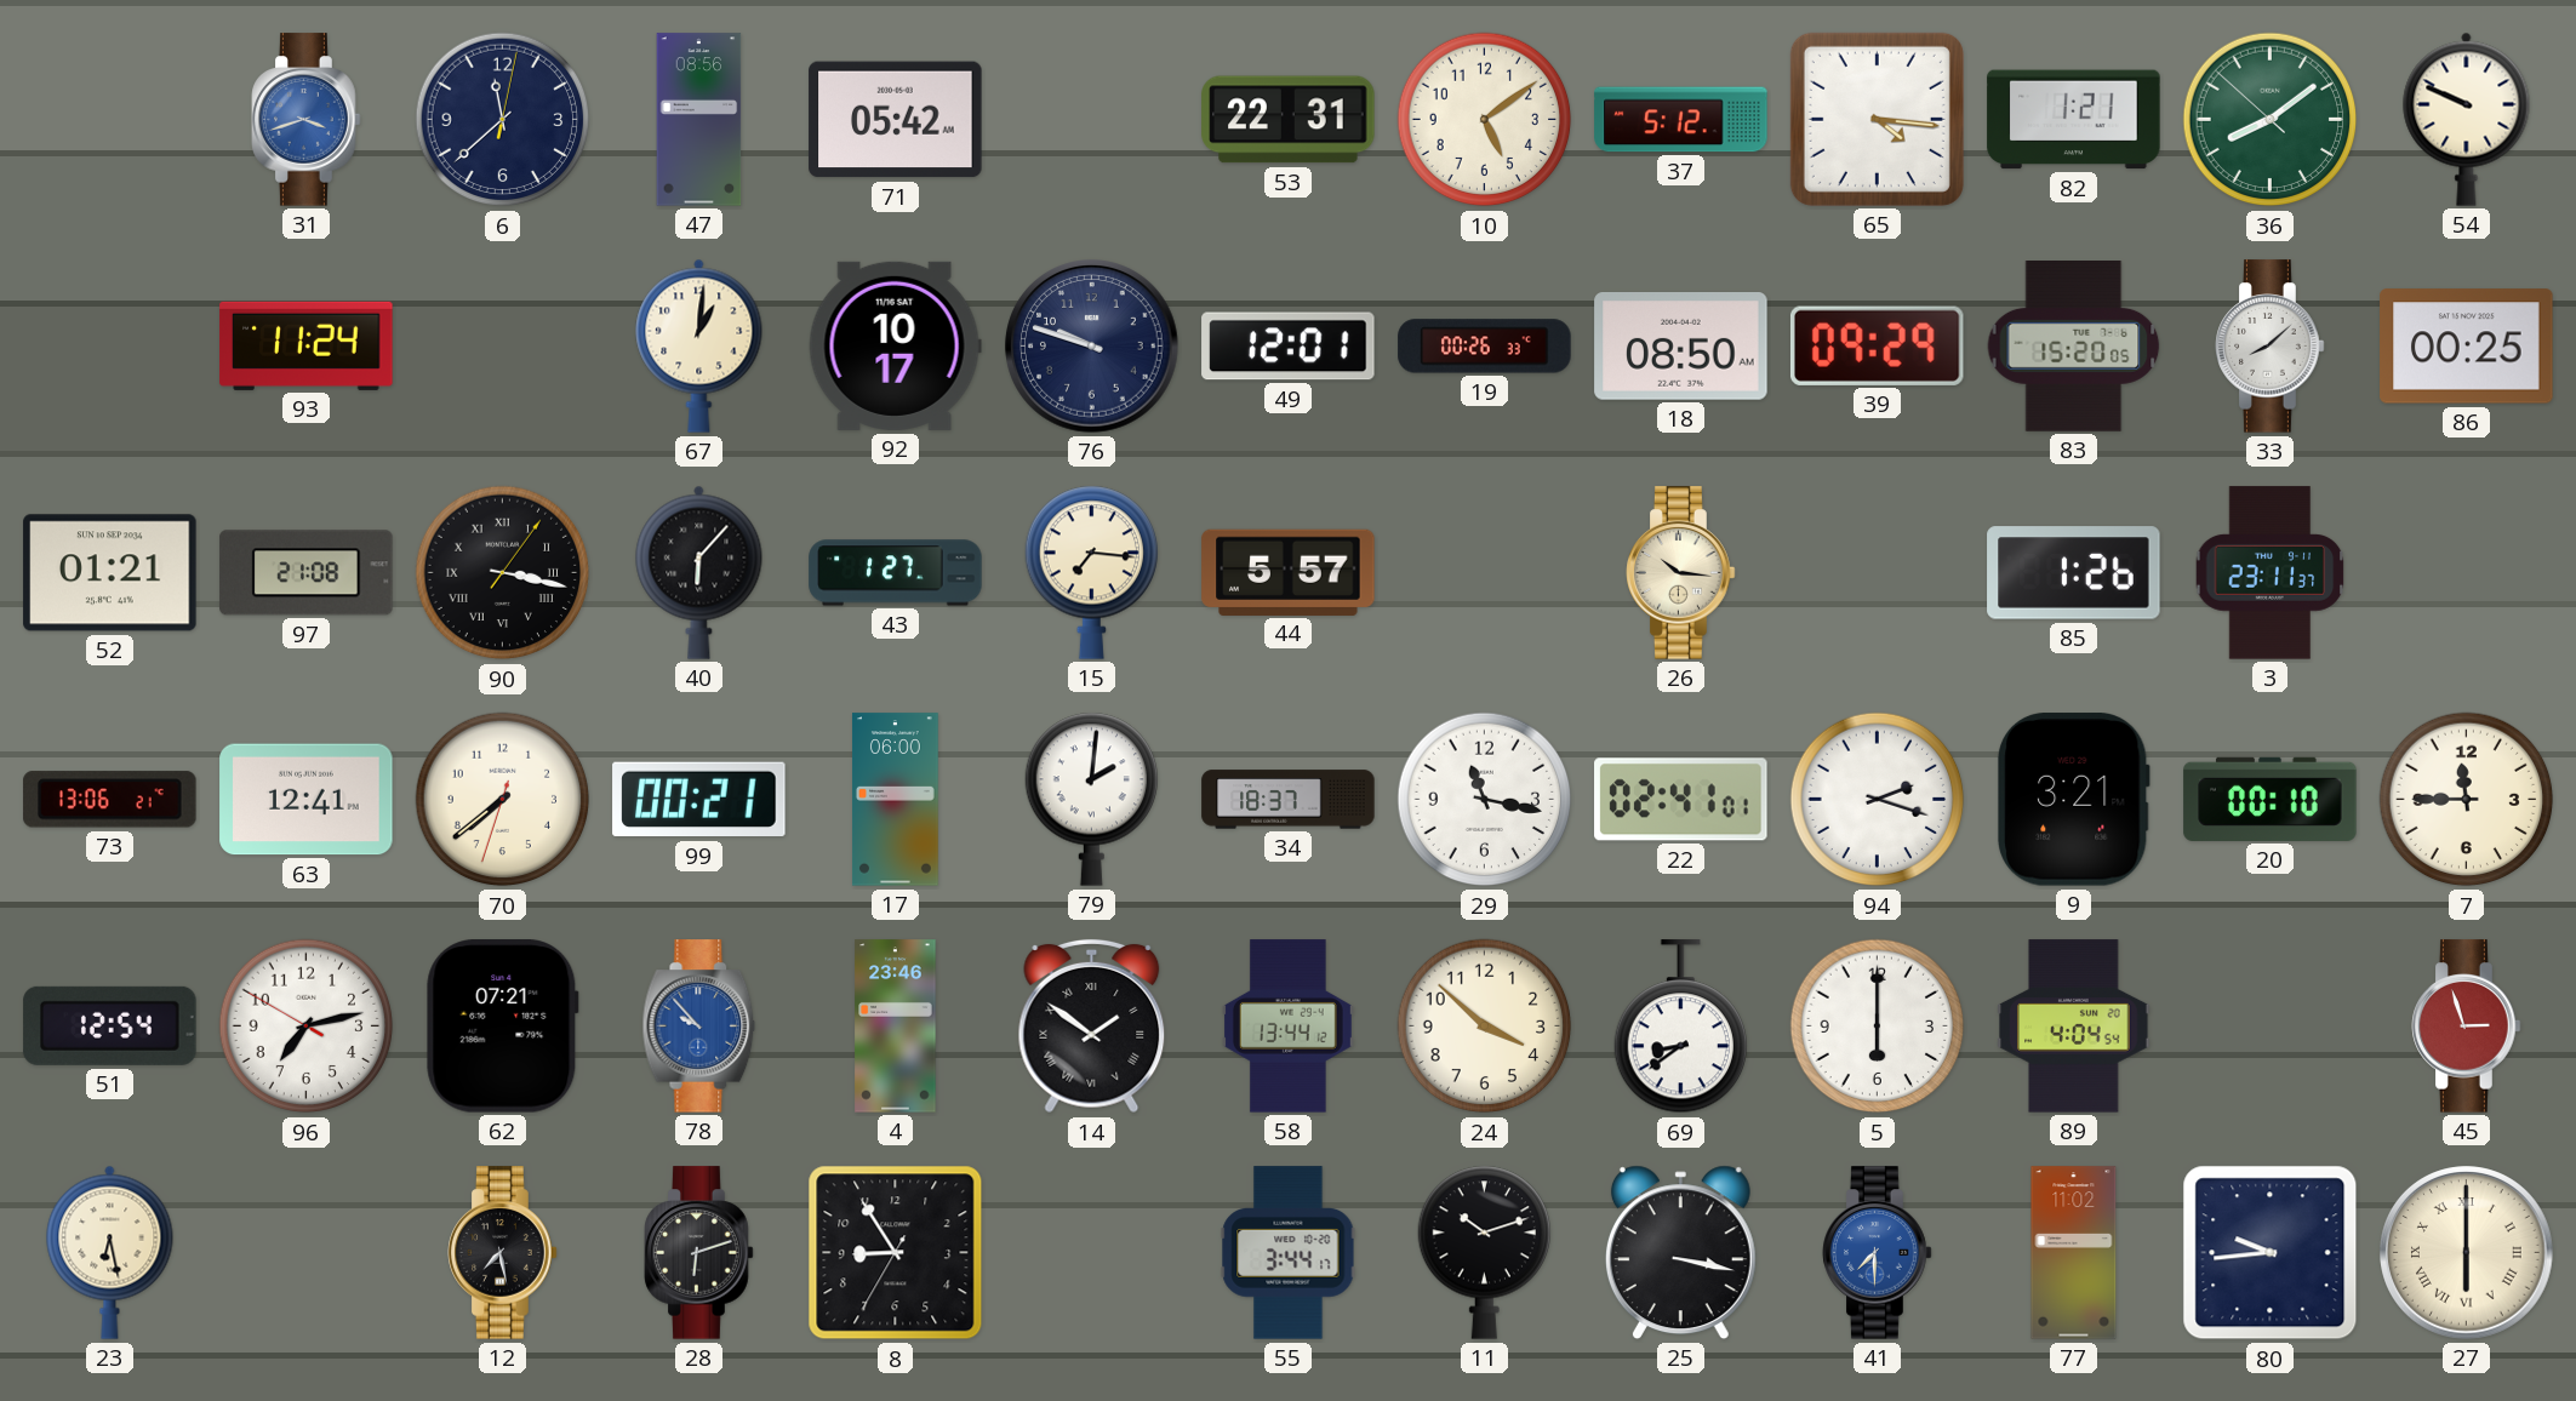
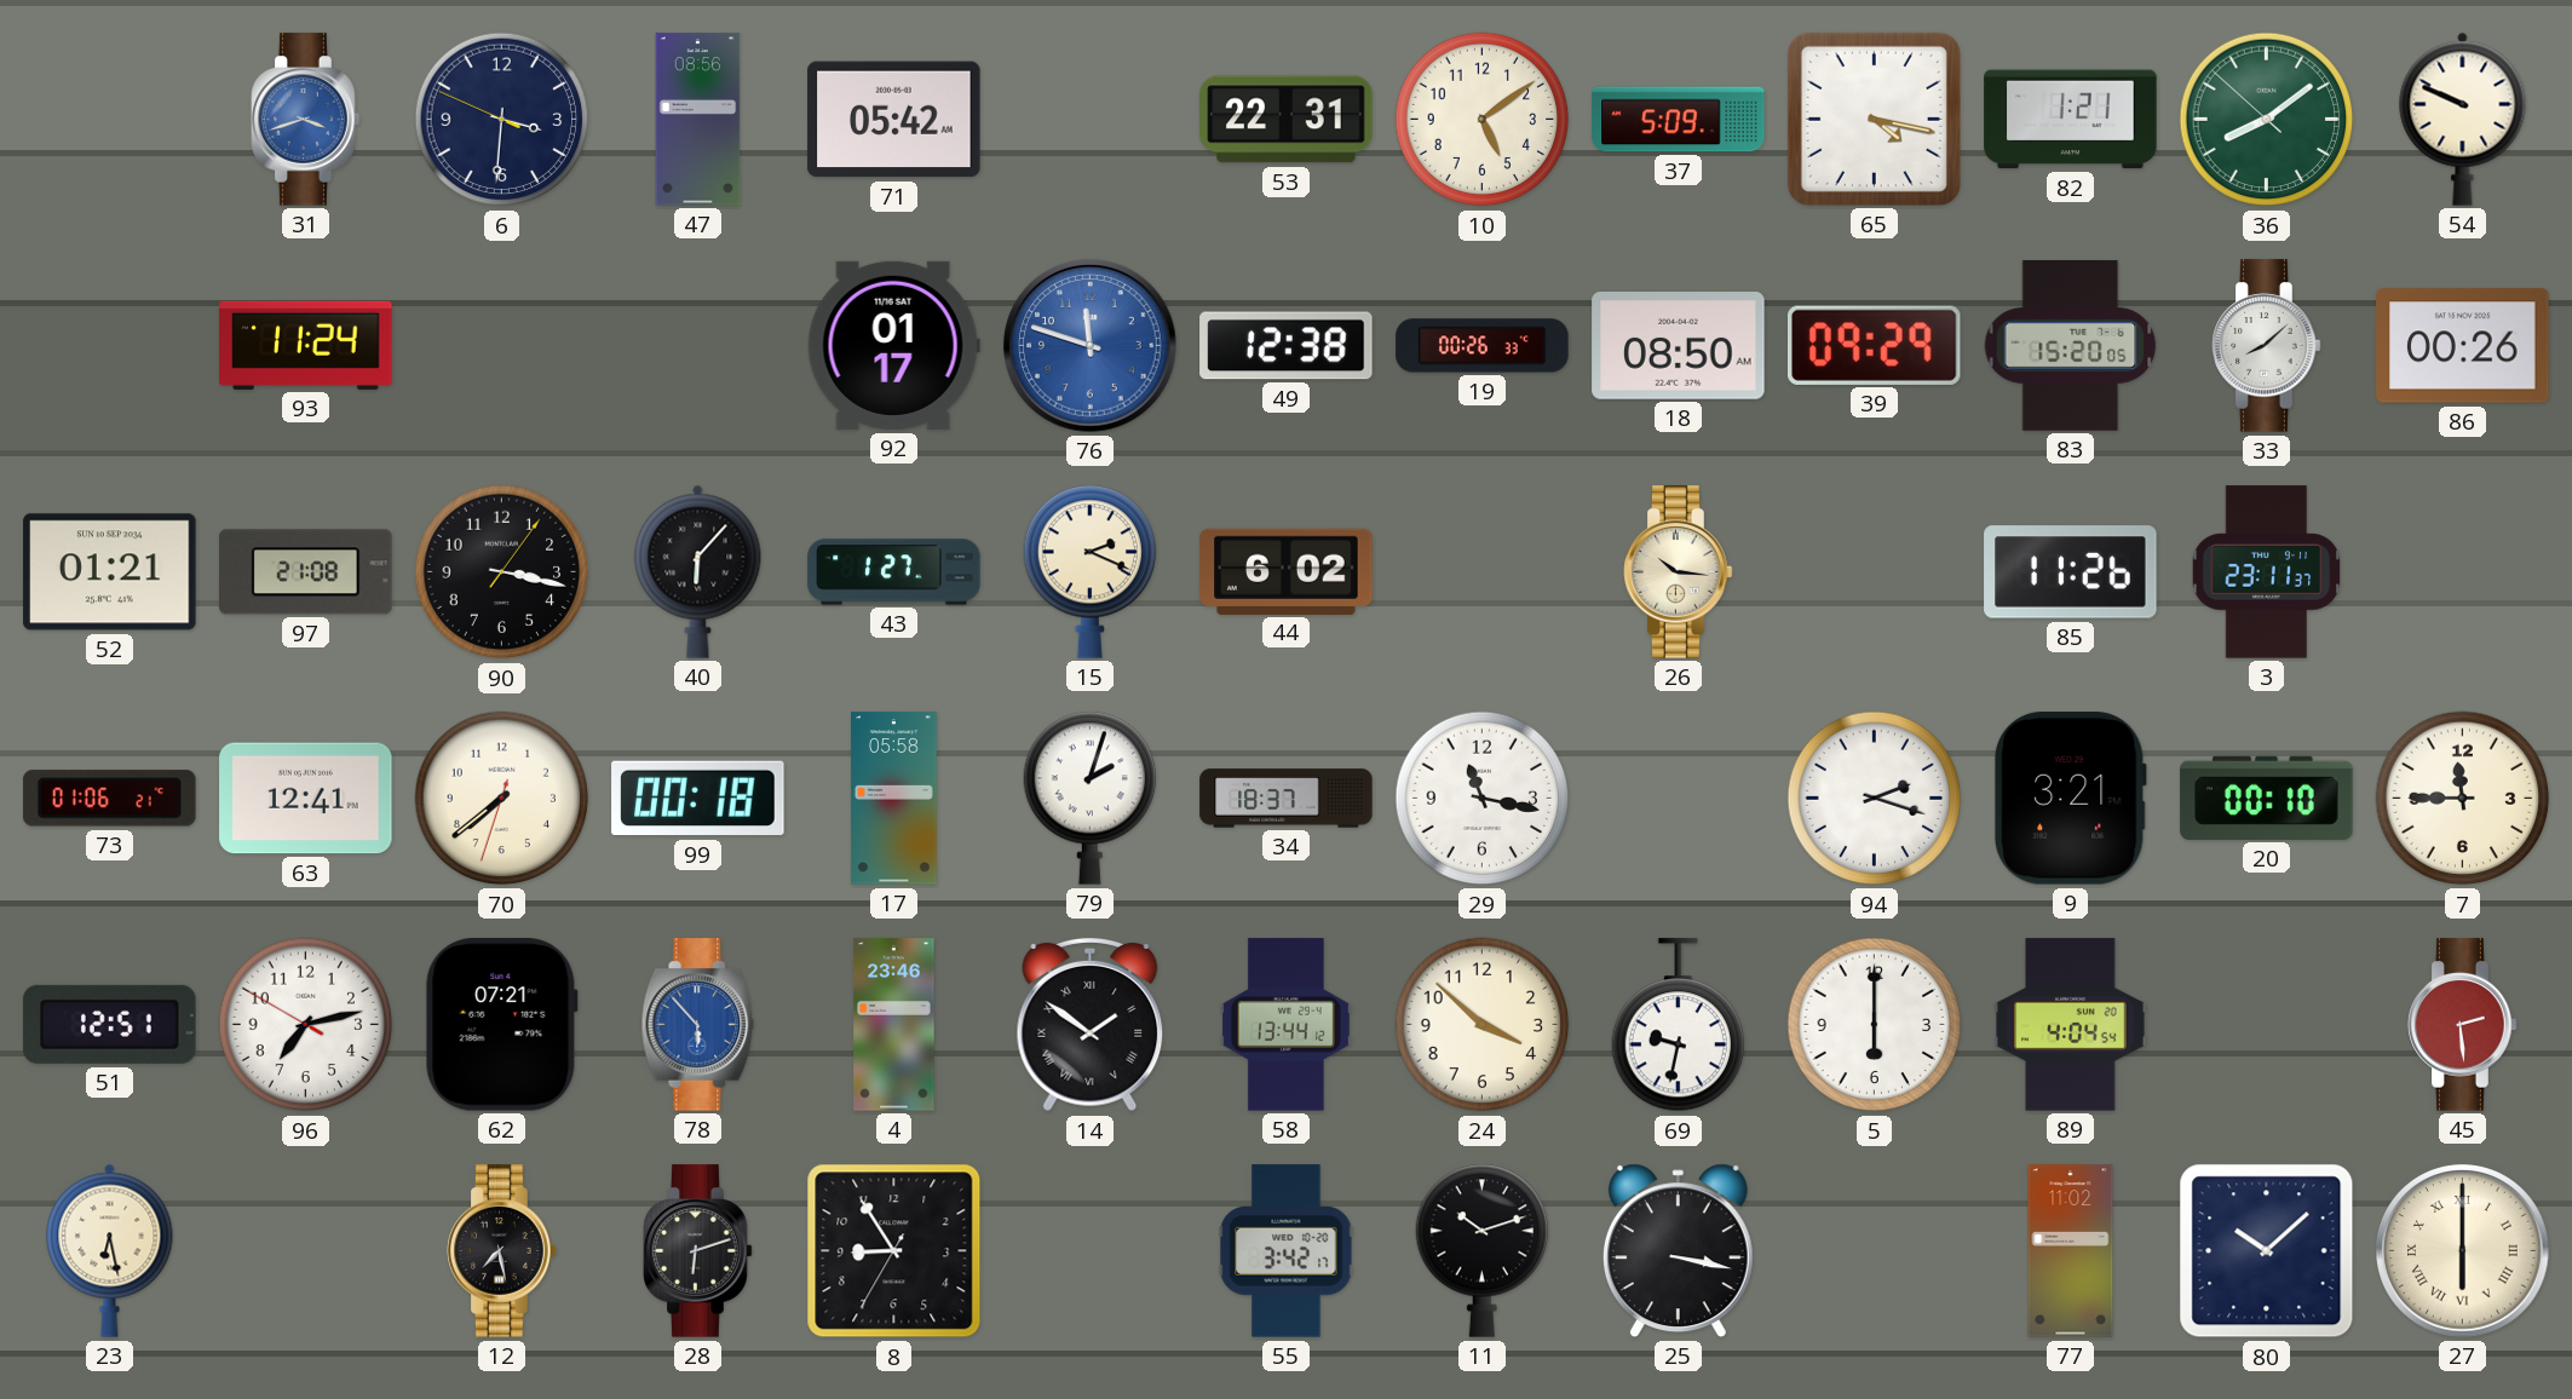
6: 11:38 -> 3:30 (502, 120)
37: 5:12 -> 5:09 (1679, 120)
65: 4:16 -> 4:17 (1874, 119)
67: 1:01 -> none (699, 345)
92: 10:17 -> 01:17 (893, 345)
76: 9:48 -> 11:48 (1091, 346)
76 dial: navy -> blue (1091, 346)
49: 12:01 -> 12:38 (1287, 346)
86: 00:25 -> 00:26 (2463, 346)
90 numerals: Roman -> Arabic (502, 572)
15: 7:16 -> 2:19 (1089, 571)
44: 5:57 -> 6:02 (1287, 571)
85: 1:26 -> 11:26 (2071, 572)
73: 13:06 -> 01:06 (110, 799)
99: 00:21 -> 00:18 (698, 799)
17: 06:00 -> 05:58 (894, 799)
79: 2:01 -> 2:03 (1089, 798)
22: 02:41 -> none (1681, 800)
51: 12:54 -> 12:51 (110, 1024)
78: 9:53 -> 5:53 (698, 1025)
69: 8:39 -> 9:32 (1678, 1025)
45: 2:57 -> 2:29 (2463, 1025)
55: 3:44 -> 3:42 (1287, 1251)
41: 7:30 -> none (1878, 1253)
80: 9:44 -> 10:08 (2267, 1251)
